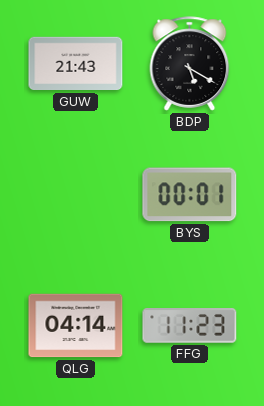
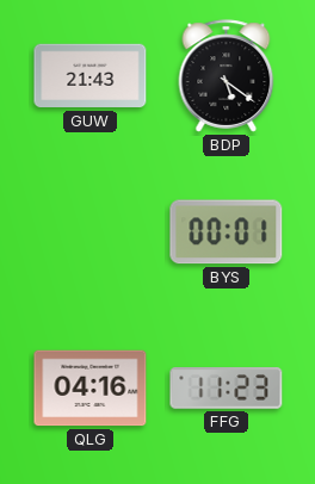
BDP: 5:20 -> 5:21 (227, 76)
QLG: 04:14 -> 04:16 (91, 389)
